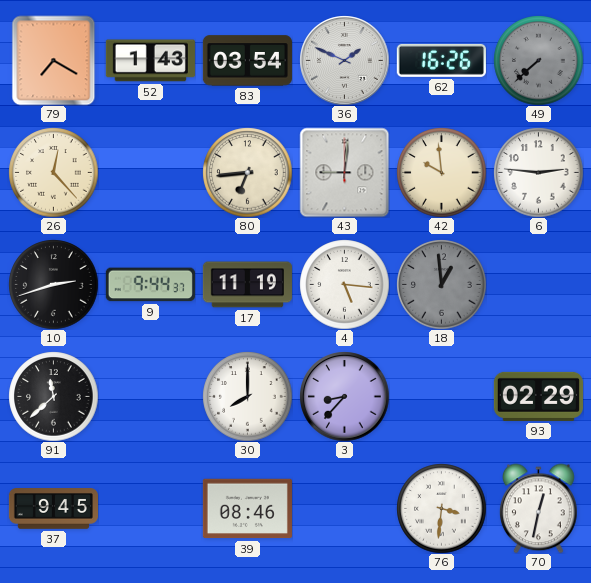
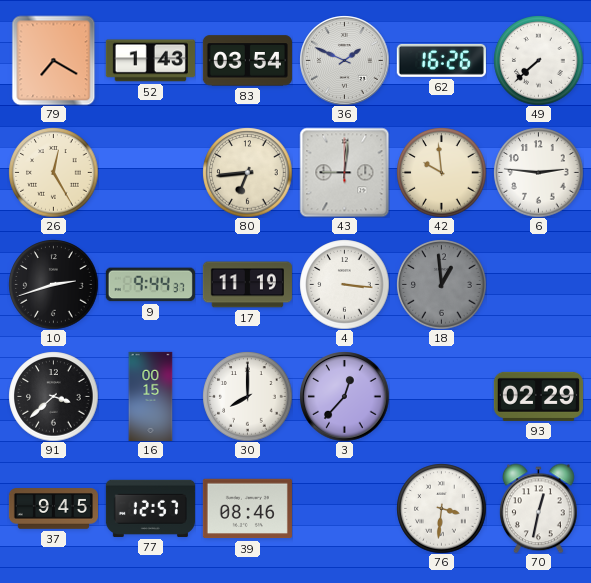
49 dial: grey -> white (538, 60)
26: 12:23 -> 12:25 (53, 172)
4: 5:16 -> 3:16 (344, 284)
91: 11:38 -> 3:38 (53, 396)
16: none -> 00:15 (151, 396)
3: 8:37 -> 12:37 (344, 396)
77: none -> 12:57 (150, 508)
